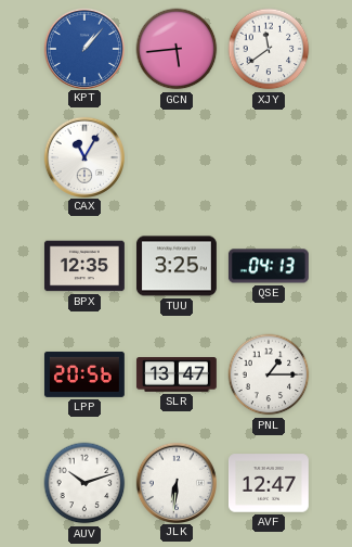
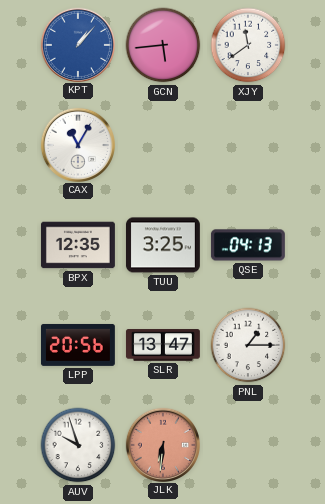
AUV: 10:12 -> 9:57 (78, 445)
JLK dial: white -> salmon (162, 444)
AVF: 12:47 -> none (269, 483)
